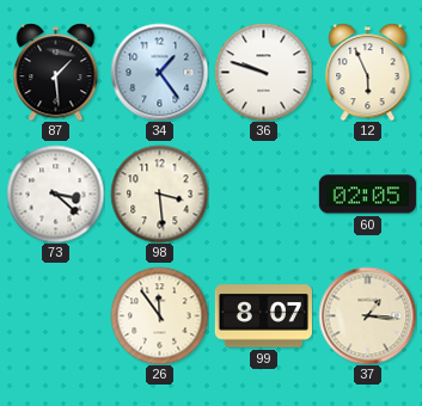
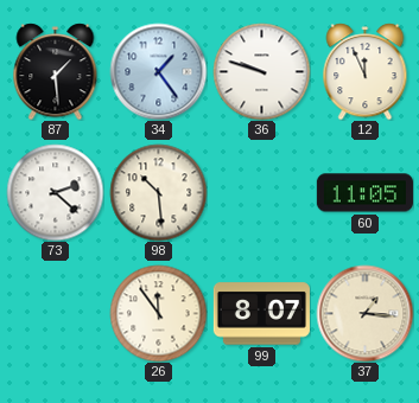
12: 5:56 -> 11:56 (366, 71)
73: 3:22 -> 2:22 (55, 192)
98: 3:29 -> 10:29 (158, 192)
60: 02:05 -> 11:05 (364, 193)
